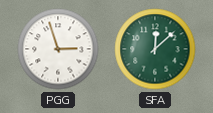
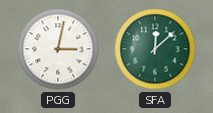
PGG: 2:57 -> 3:02 (58, 49)
